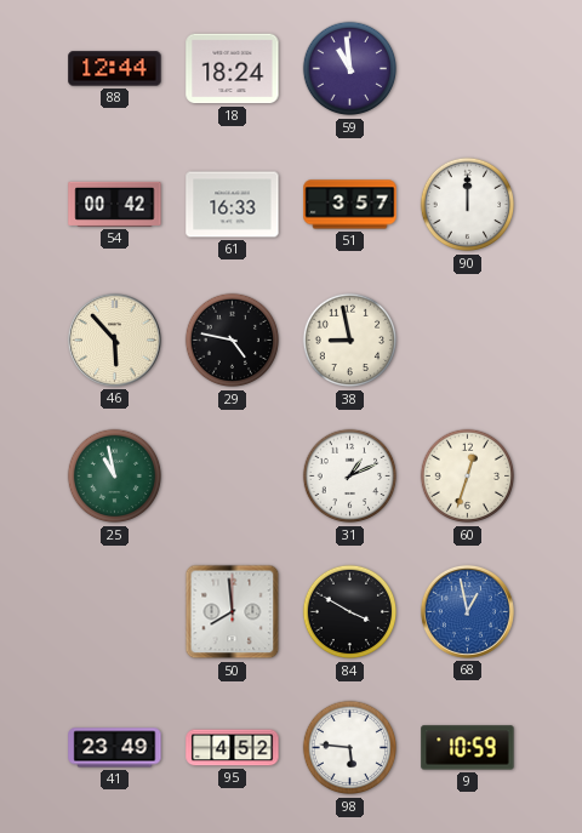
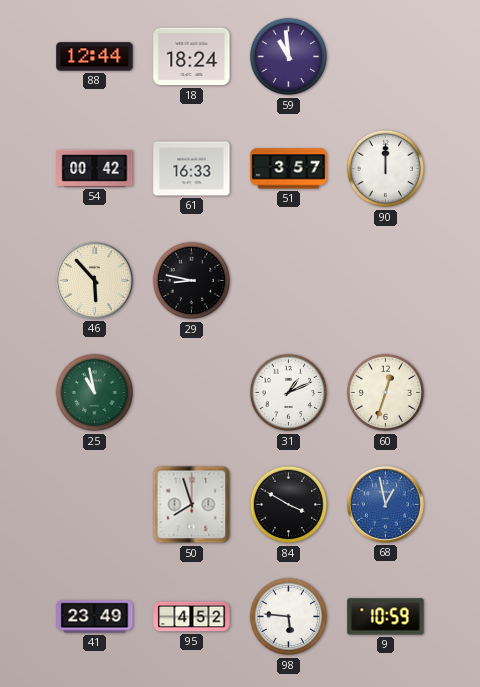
29: 4:47 -> 8:47 (192, 281)
38: 8:58 -> none (350, 341)
50: 7:59 -> 7:57 (192, 505)
